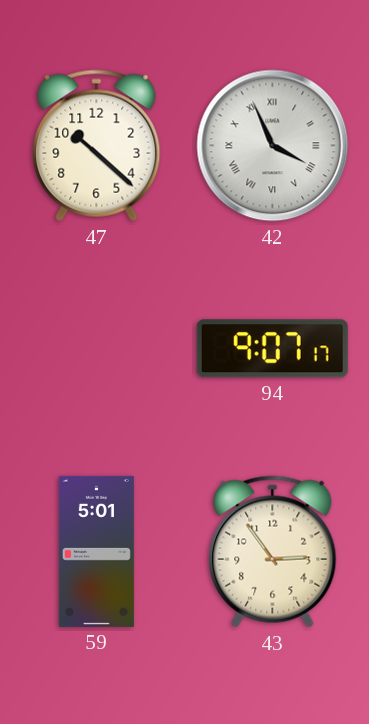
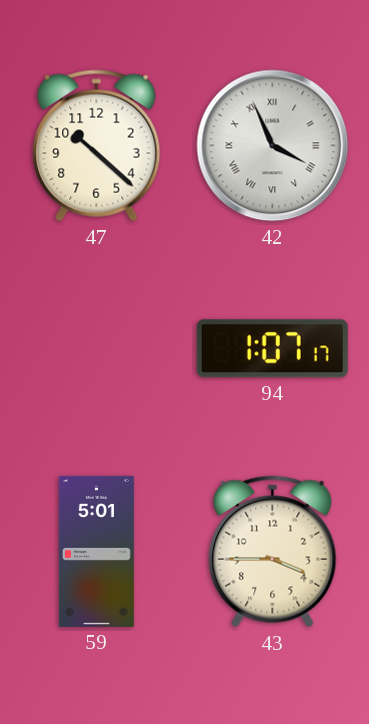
94: 9:07 -> 1:07 (272, 349)
43: 2:54 -> 3:45 (273, 552)
